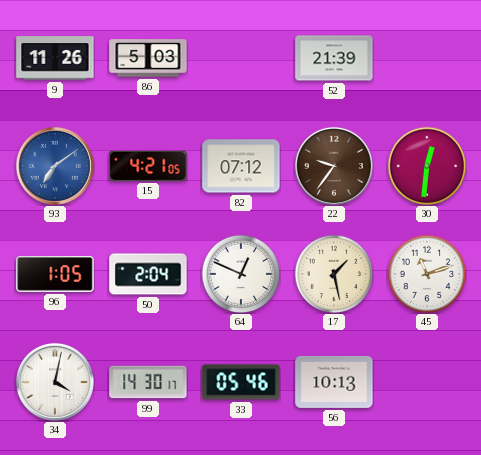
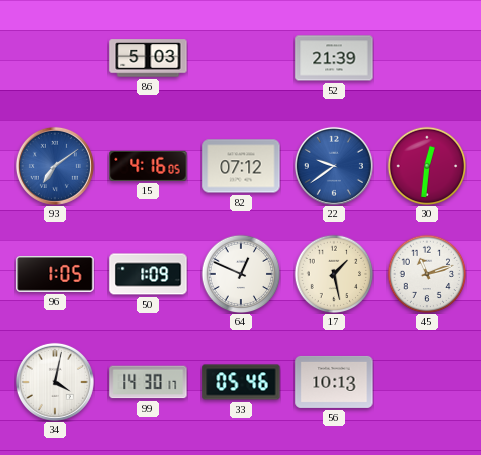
9: 11:26 -> none (55, 58)
15: 4:21 -> 4:16 (148, 166)
22: 9:36 -> 9:39 (334, 166)
22 dial: brown -> blue (334, 166)
50: 2:04 -> 1:09 (148, 274)
